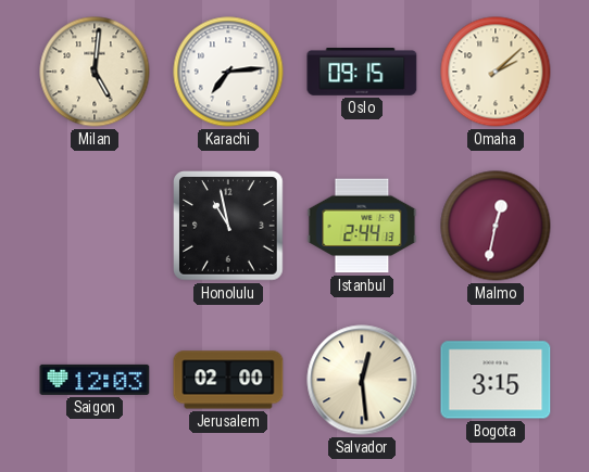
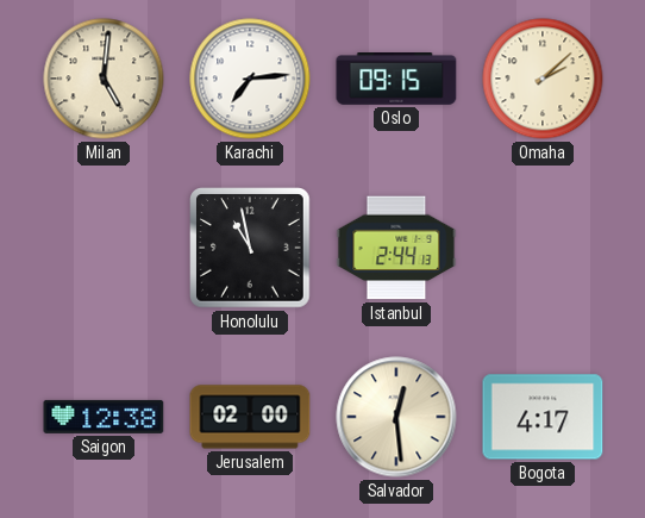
Malmo: 12:32 -> none (496, 226)
Saigon: 12:03 -> 12:38 (104, 417)
Bogota: 3:15 -> 4:17 (543, 417)
